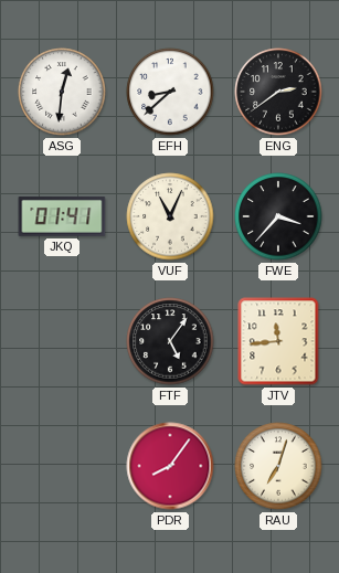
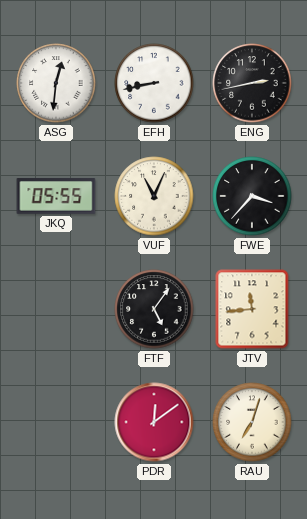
EFH: 8:38 -> 8:43 (154, 83)
ENG: 2:39 -> 2:43 (252, 83)
JKQ: 01:41 -> 05:55 (56, 196)
PDR: 8:06 -> 12:09 (154, 422)
